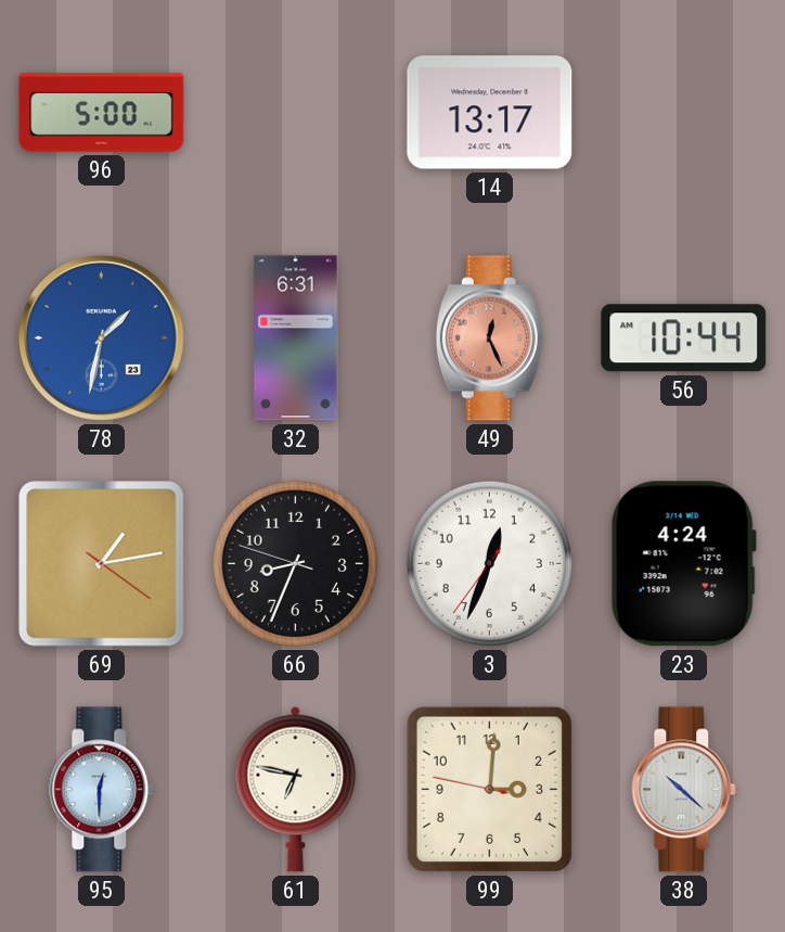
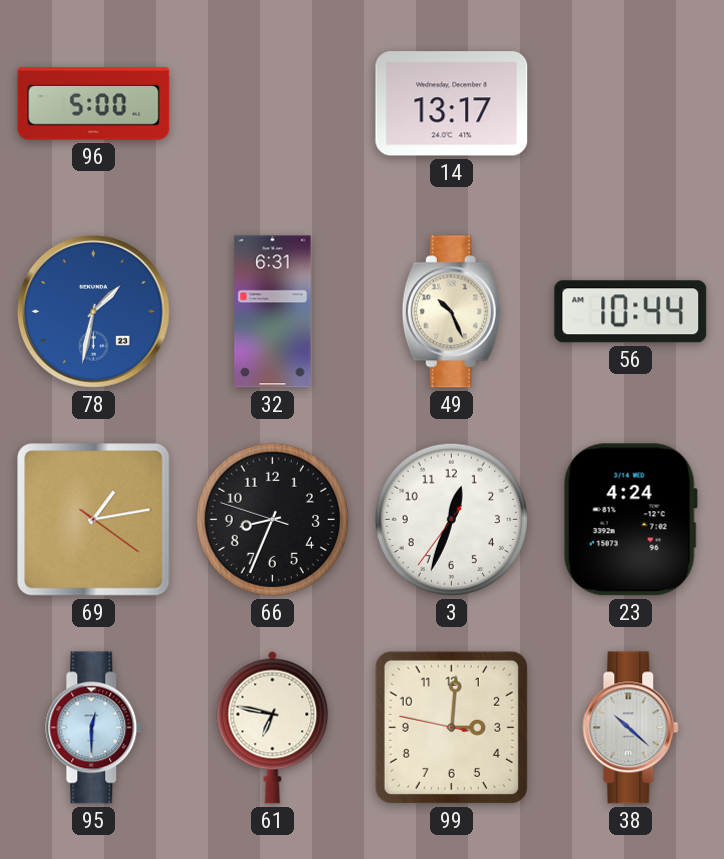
49: 12:26 -> 10:26 (451, 312)
49 dial: salmon -> cream (451, 312)
